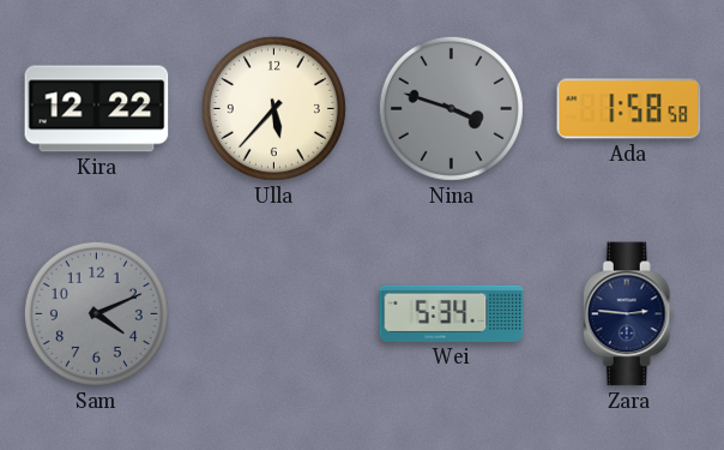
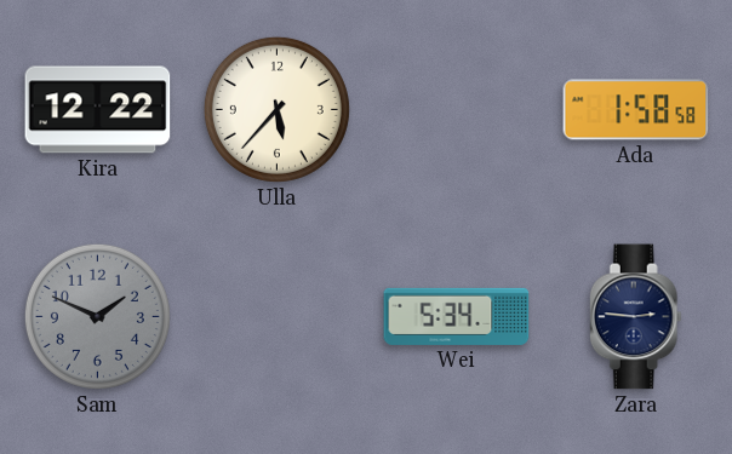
Nina: 3:48 -> none (451, 108)
Sam: 4:11 -> 1:49 (97, 316)
